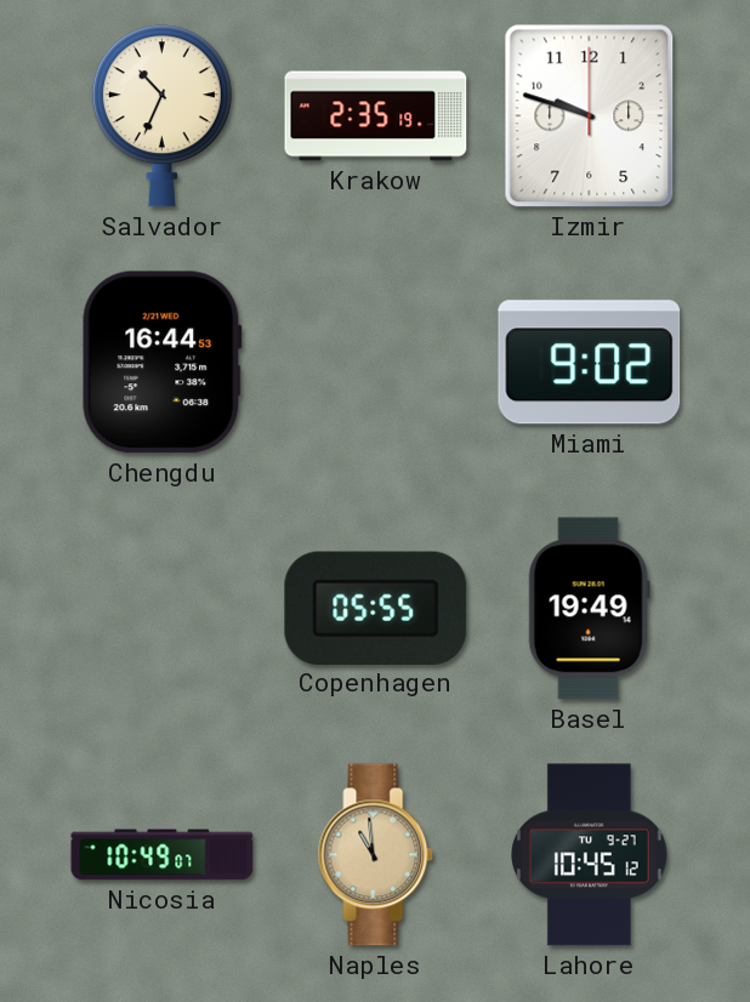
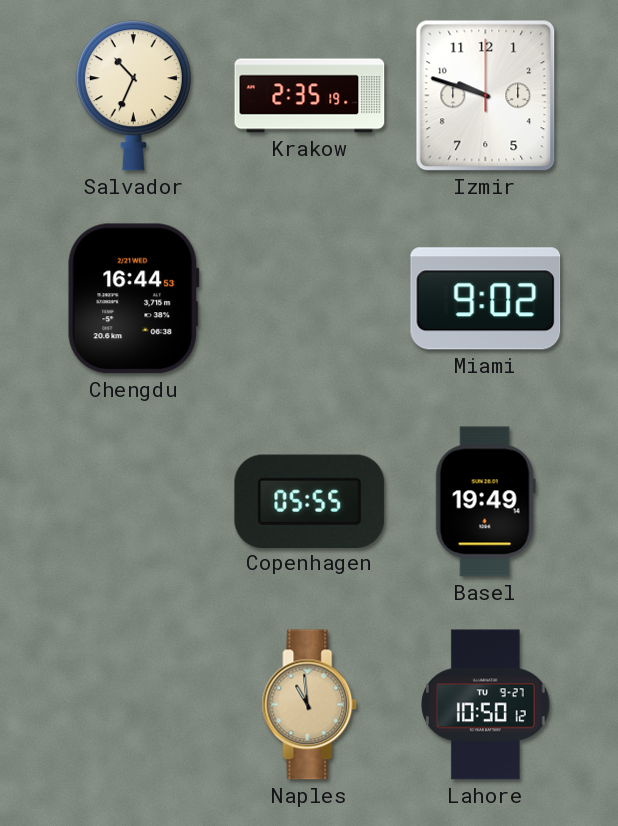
Nicosia: 10:49 -> none (163, 855)
Lahore: 10:45 -> 10:50 (486, 705)
